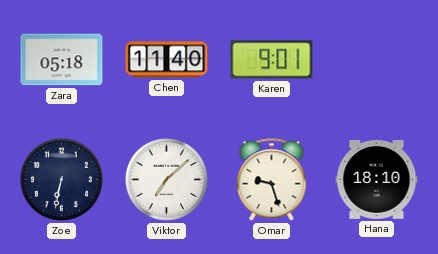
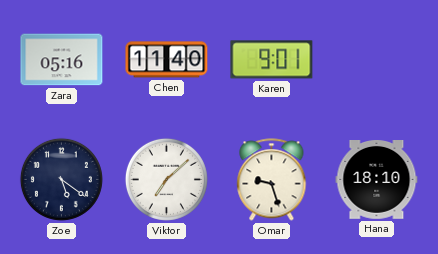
Zara: 05:18 -> 05:16 (62, 60)
Zoe: 6:32 -> 5:21 (61, 179)
